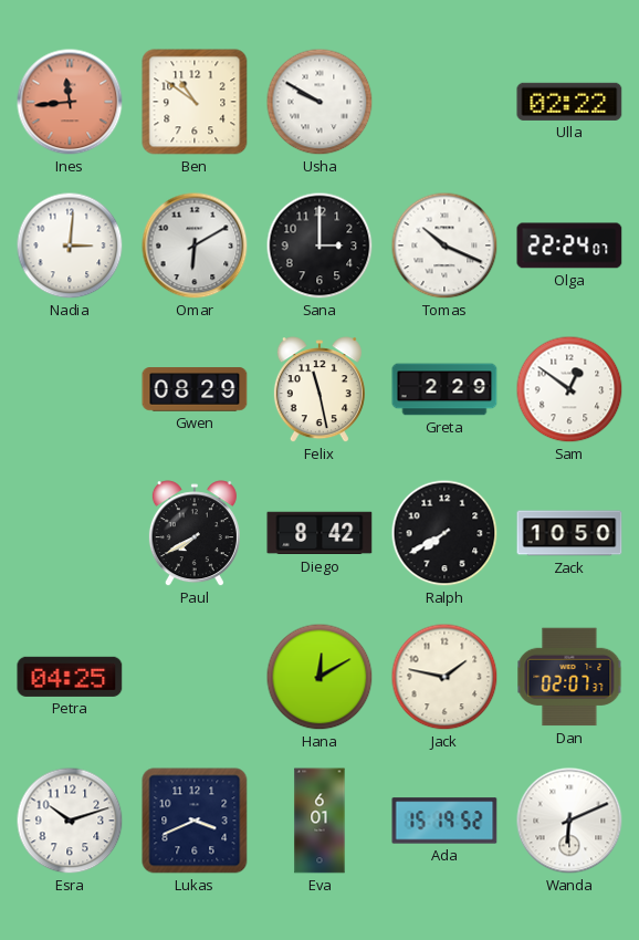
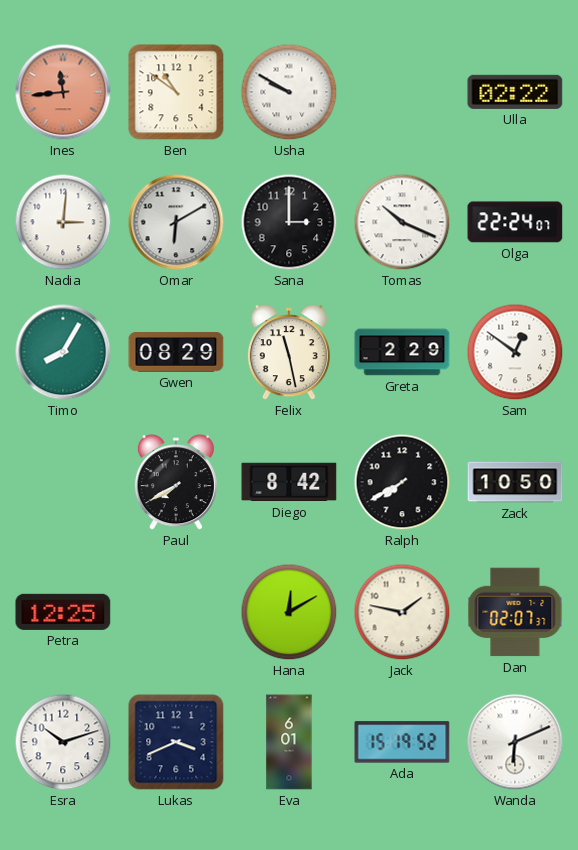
Timo: none -> 8:05 (63, 352)
Petra: 04:25 -> 12:25 (63, 612)
